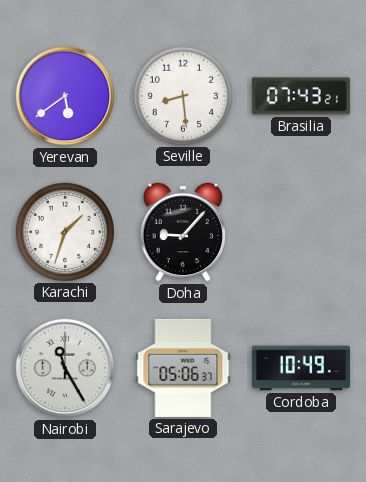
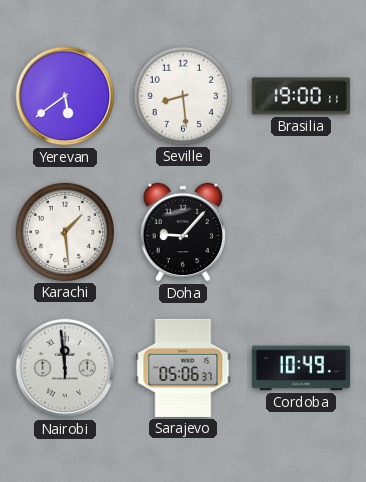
Brasilia: 07:43 -> 19:00 (301, 96)
Karachi: 1:33 -> 1:29 (65, 232)
Nairobi: 11:25 -> 11:59 (65, 368)
